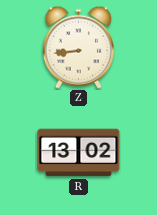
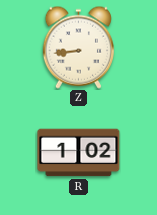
R: 13:02 -> 1:02 (79, 153)
